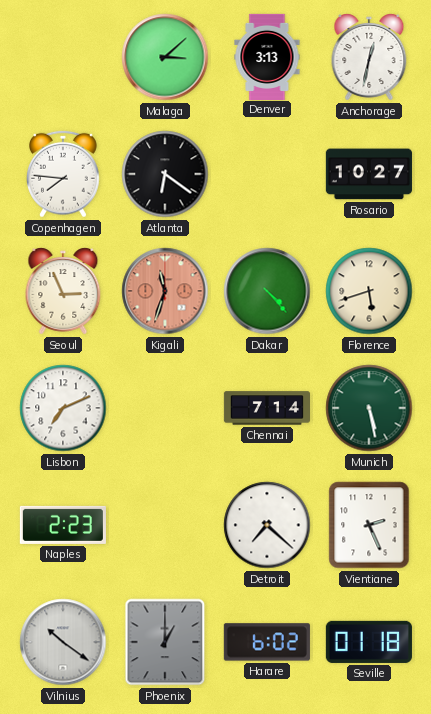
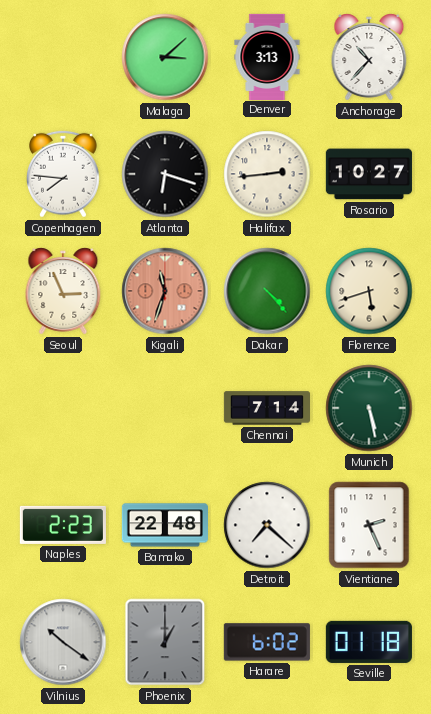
Anchorage: 12:32 -> 10:37 (369, 57)
Atlanta: 6:21 -> 6:18 (165, 174)
Halifax: none -> 2:44 (267, 174)
Lisbon: 7:11 -> none (63, 408)
Bamako: none -> 22:48 (165, 525)
